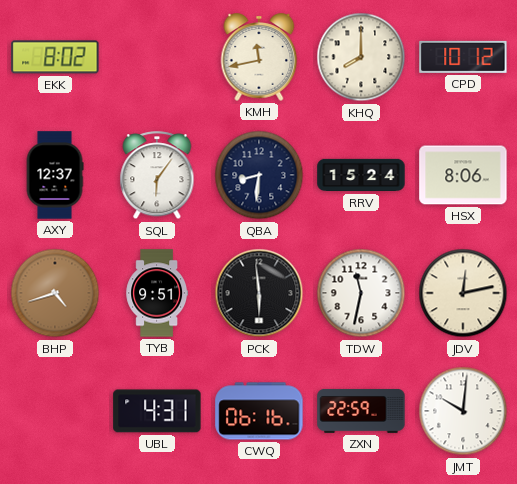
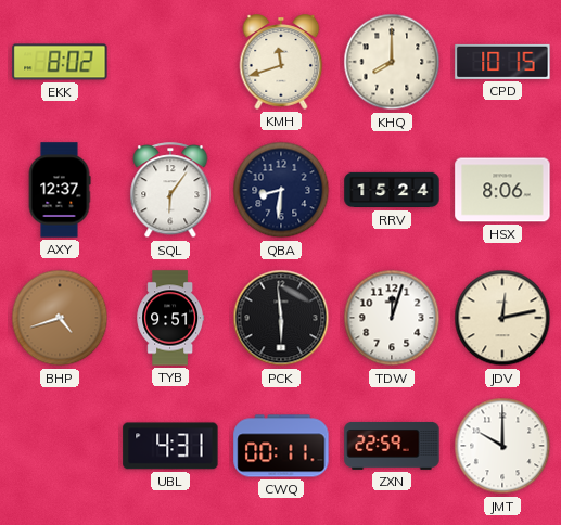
KMH: 11:43 -> 11:42 (281, 62)
CPD: 10:12 -> 10:15 (502, 62)
TDW: 11:32 -> 12:03 (392, 318)
CWQ: 06:16 -> 00:11 (281, 446)
JMT: 10:01 -> 10:00 (502, 446)
